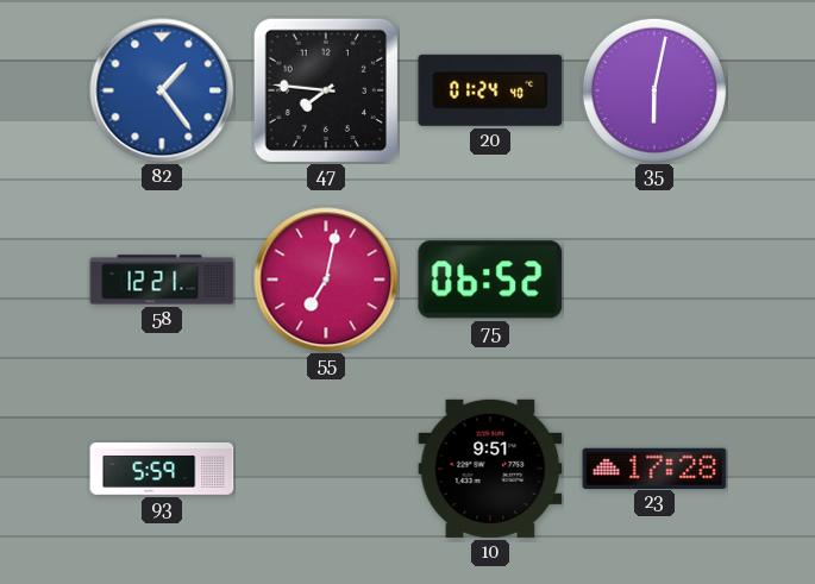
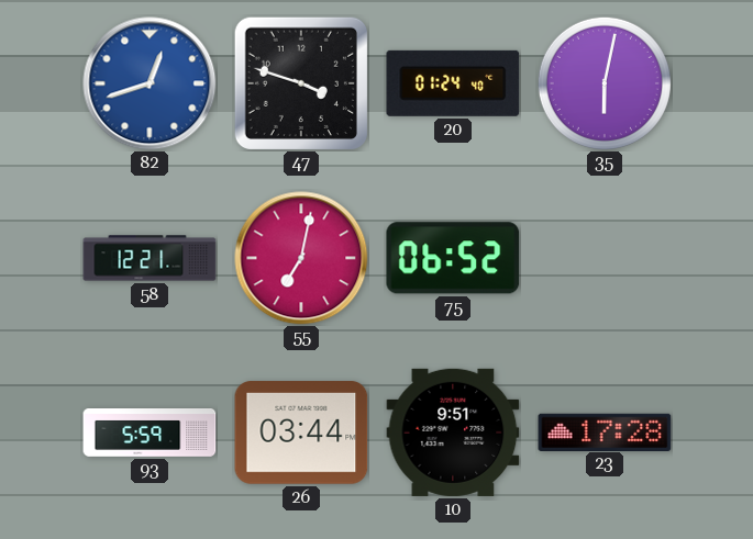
82: 1:24 -> 12:42 (150, 83)
47: 7:46 -> 3:48 (301, 83)
26: none -> 03:44 (301, 433)
